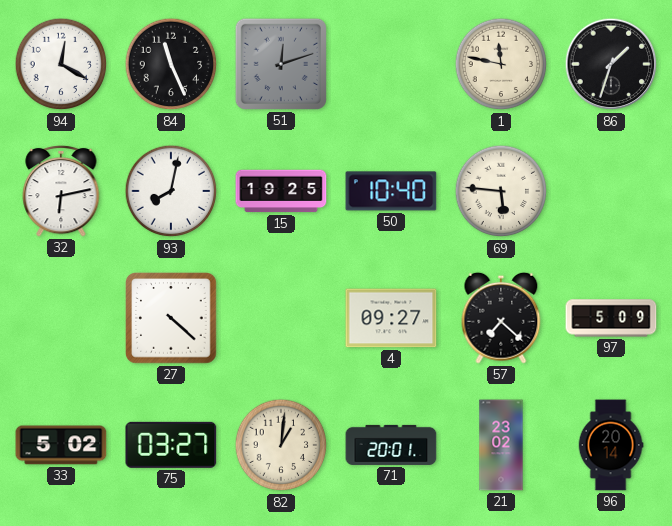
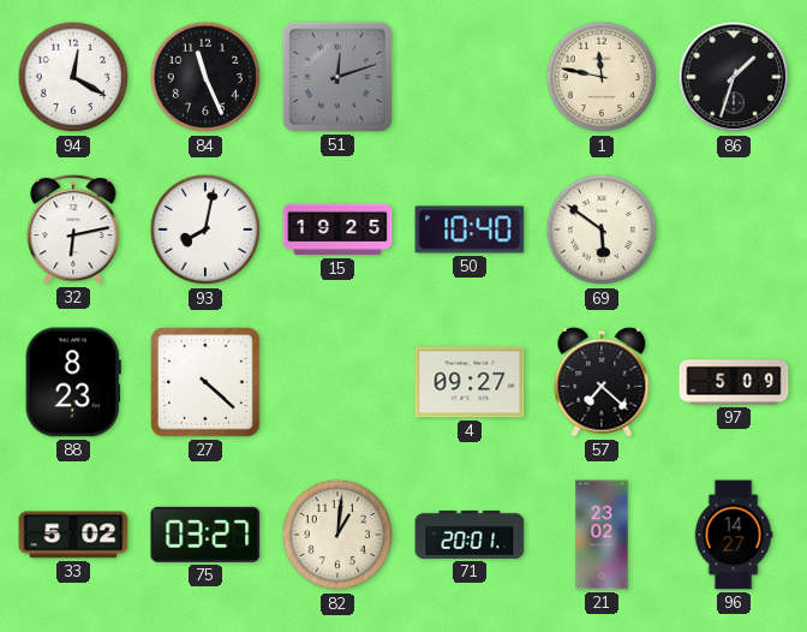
69: 5:46 -> 5:51 (602, 229)
88: none -> 8:23 (73, 382)
96: 20:14 -> 14:27 (734, 535)
